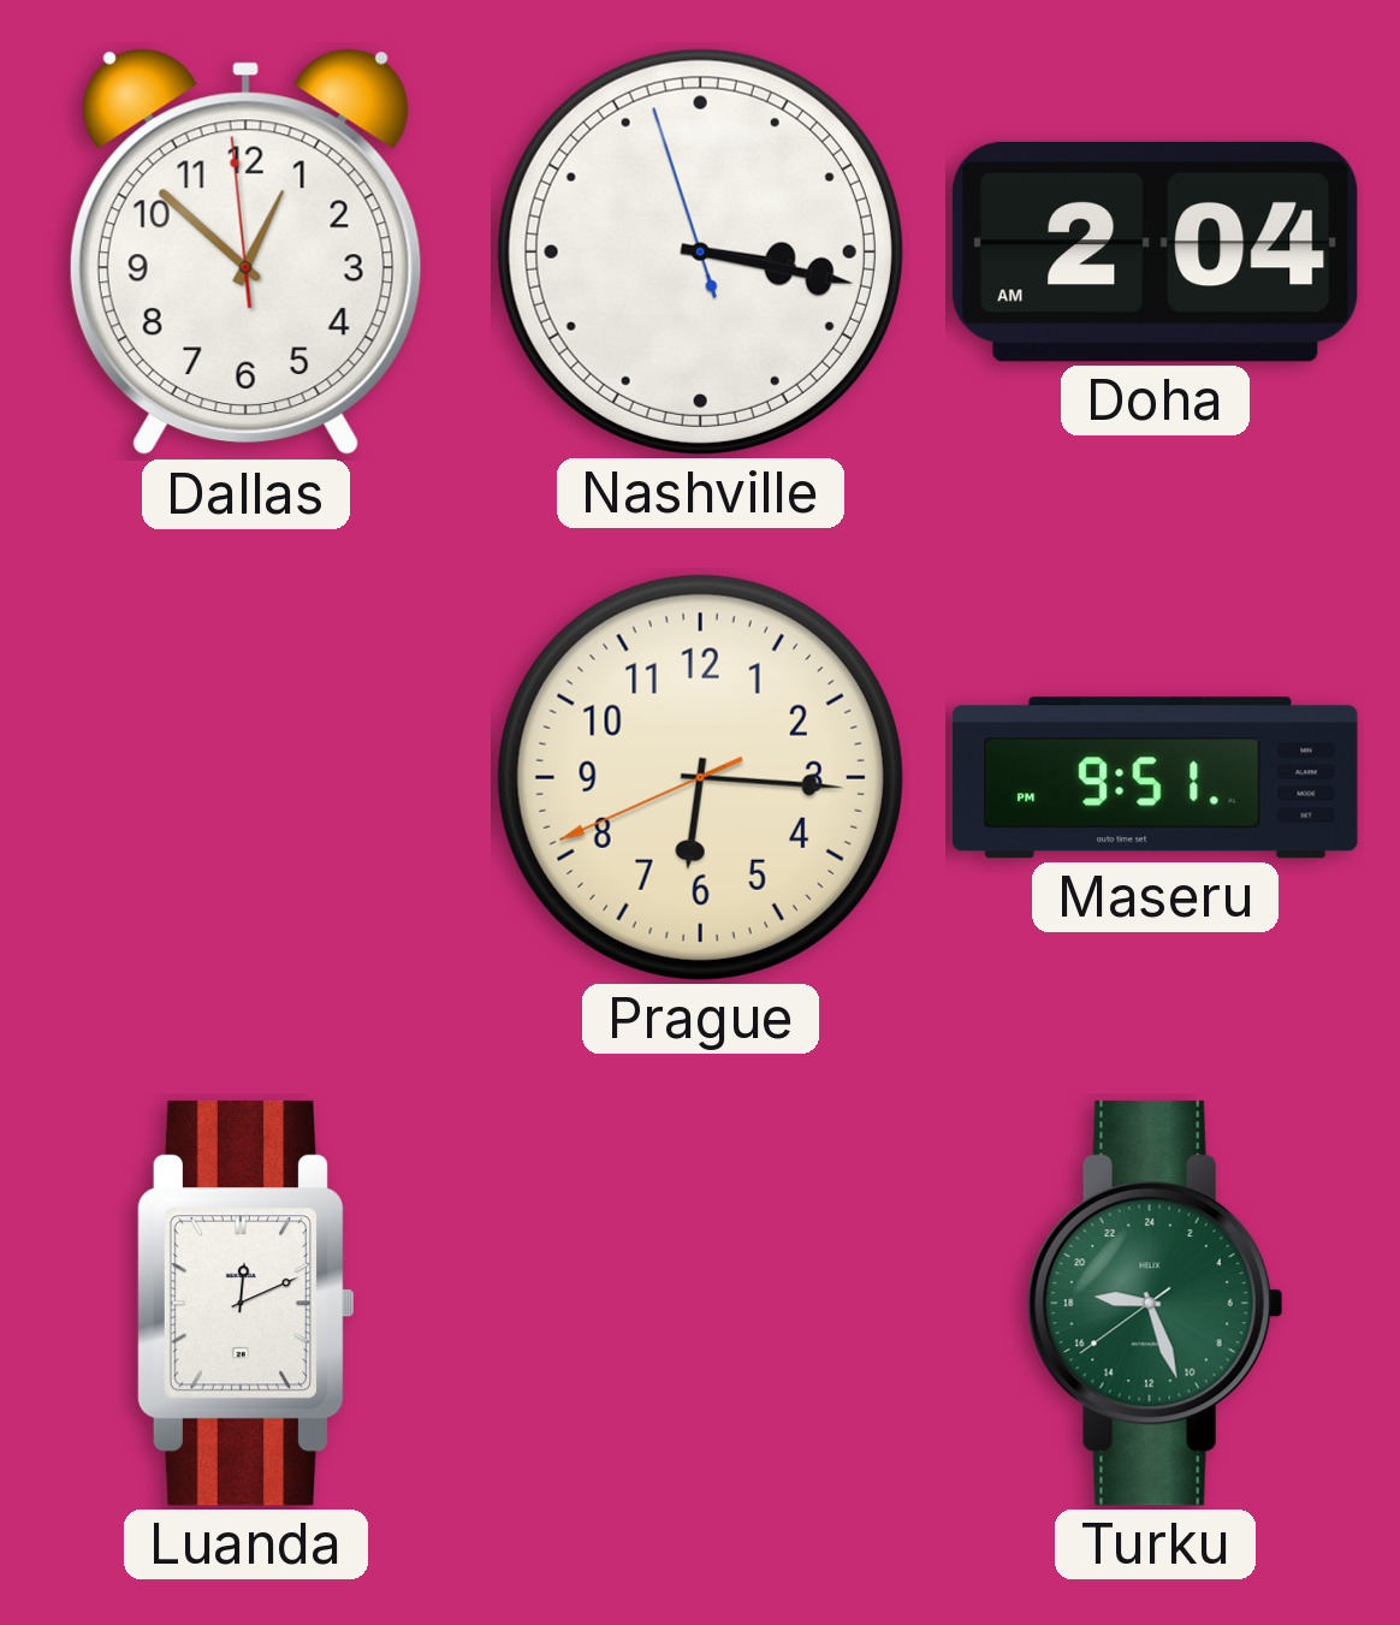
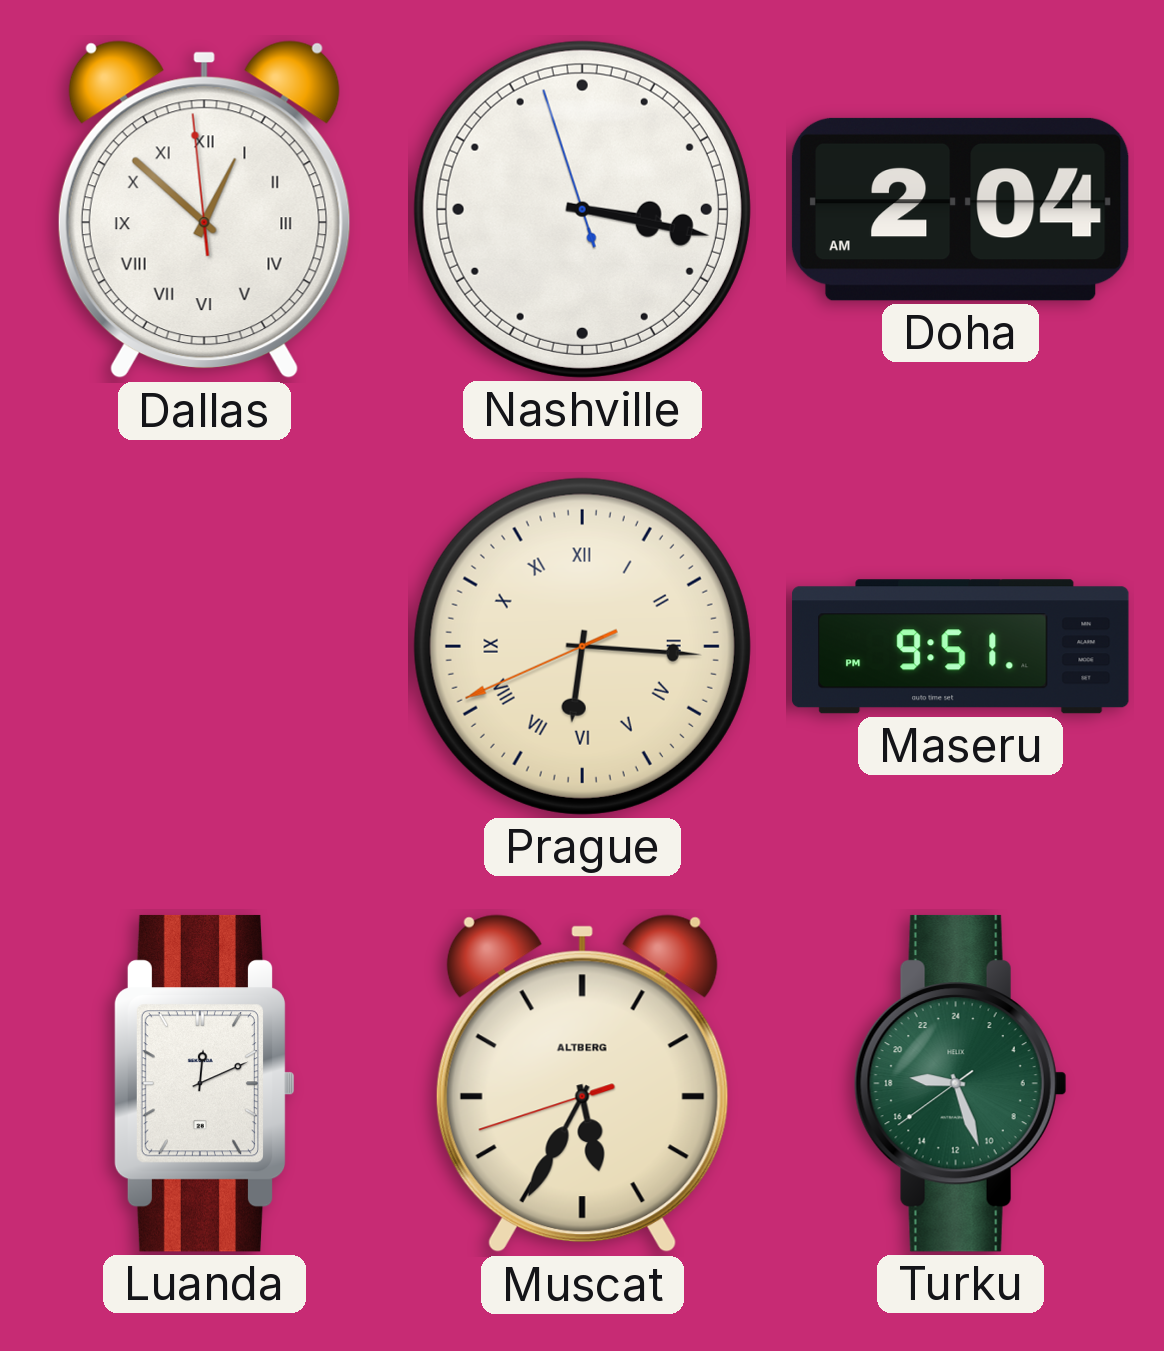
Dallas numerals: Arabic -> Roman (204, 210)
Prague numerals: Arabic -> Roman (582, 646)
Muscat: none -> 5:34 (582, 1084)
